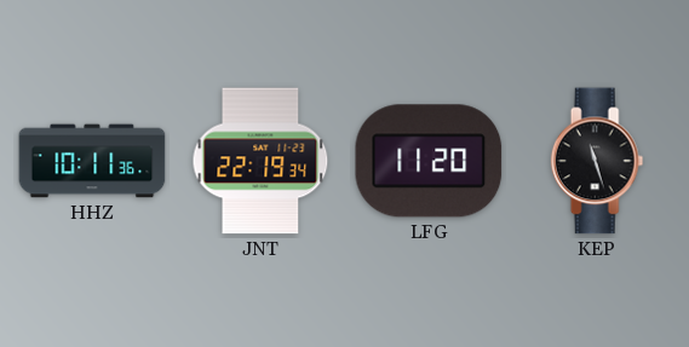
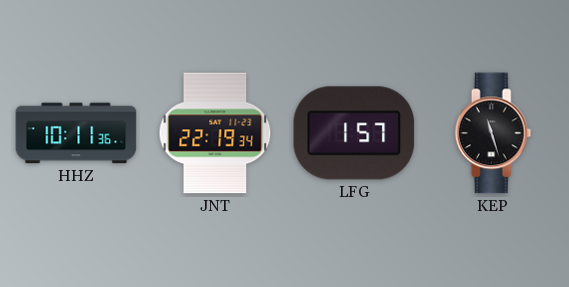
LFG: 11:20 -> 1:57 (354, 133)
